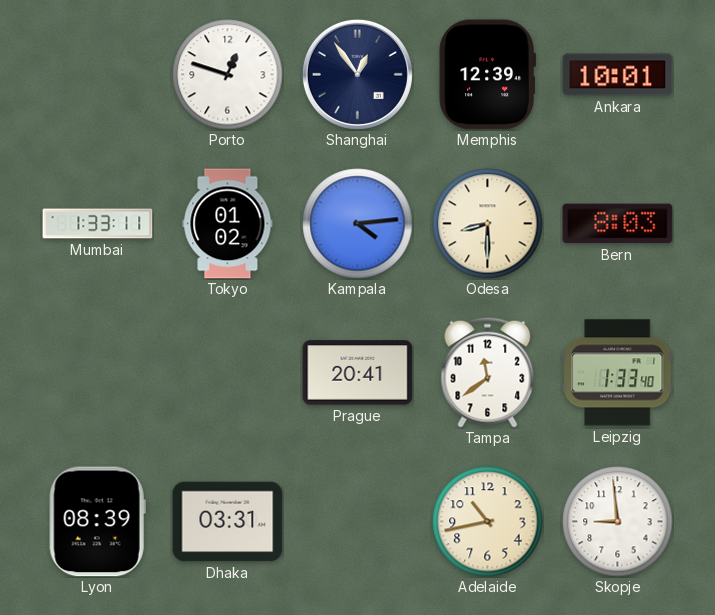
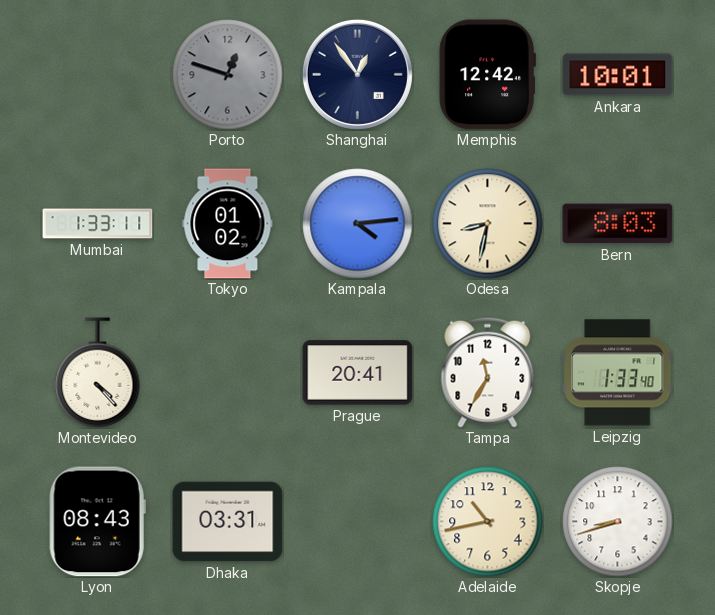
Porto dial: white -> grey (228, 75)
Memphis: 12:39 -> 12:42 (487, 75)
Odesa: 8:30 -> 8:32 (488, 224)
Montevideo: none -> 4:23 (98, 373)
Tampa: 11:39 -> 11:35 (488, 372)
Lyon: 08:39 -> 08:43 (97, 522)
Skopje: 8:59 -> 8:42 (618, 522)
